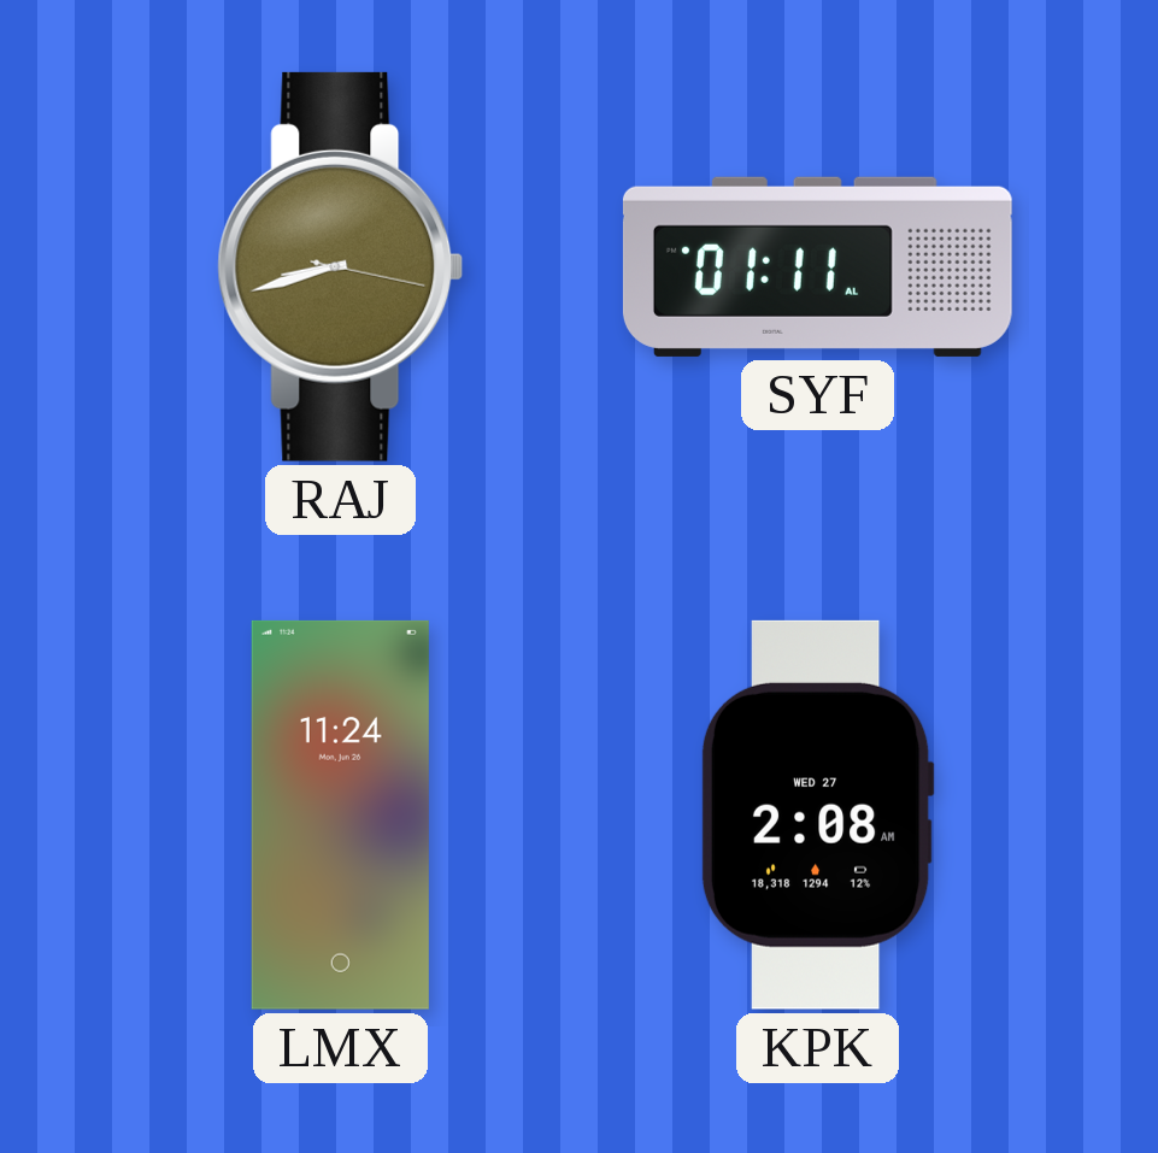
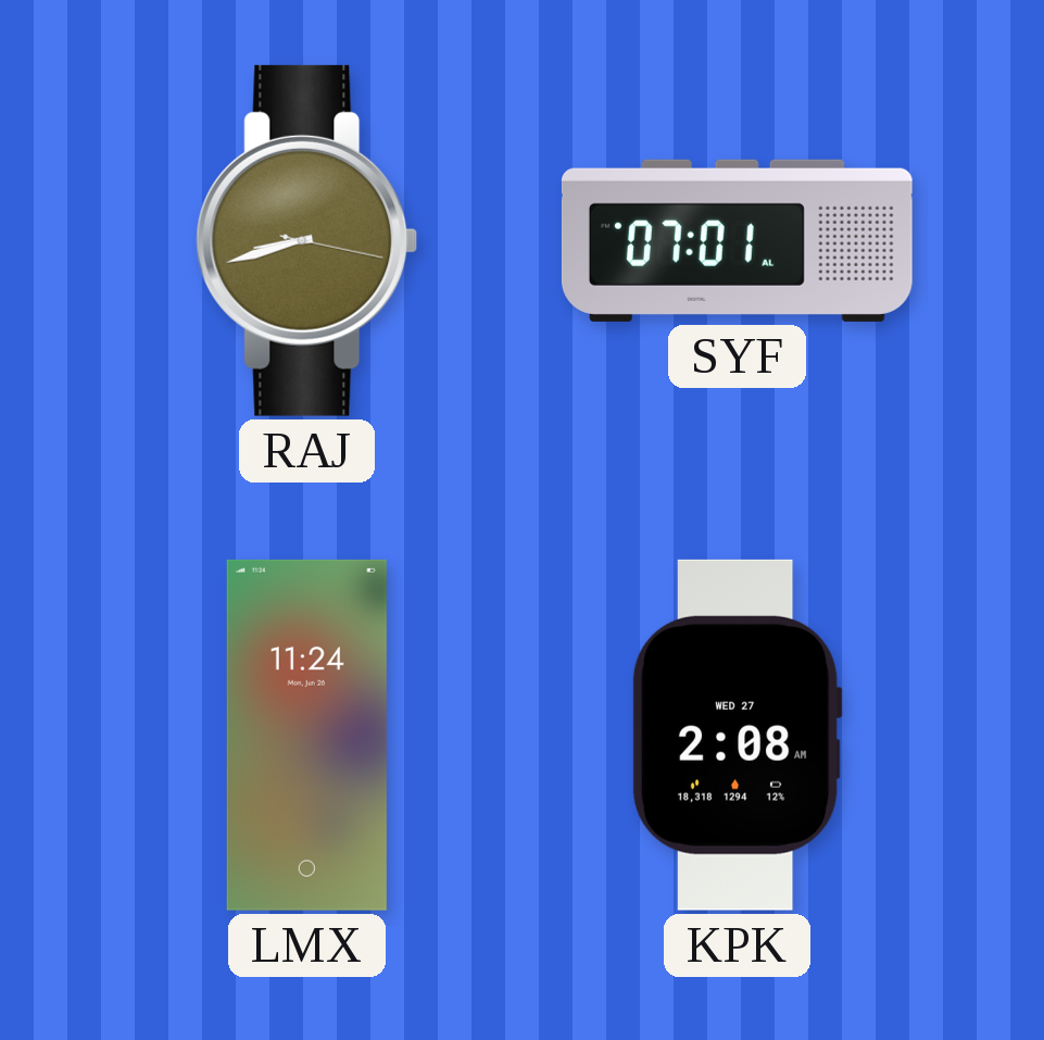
SYF: 01:11 -> 07:01 (737, 240)
